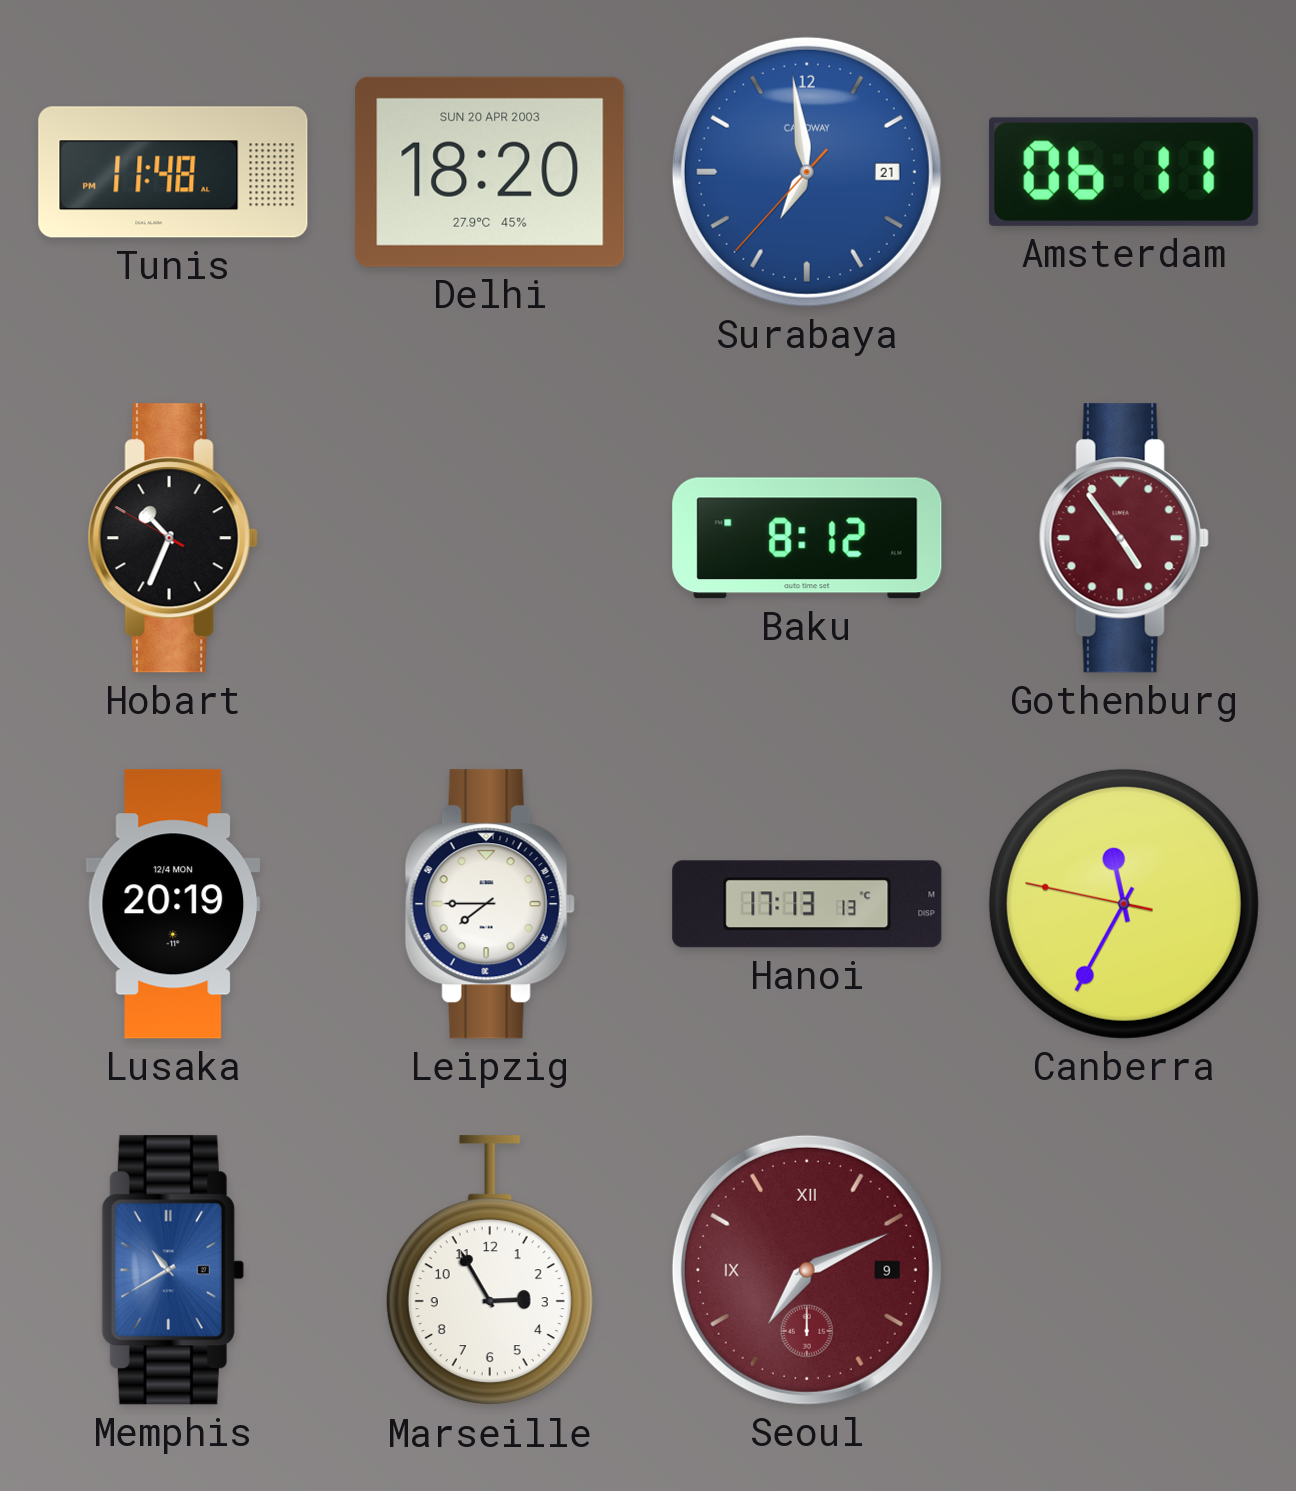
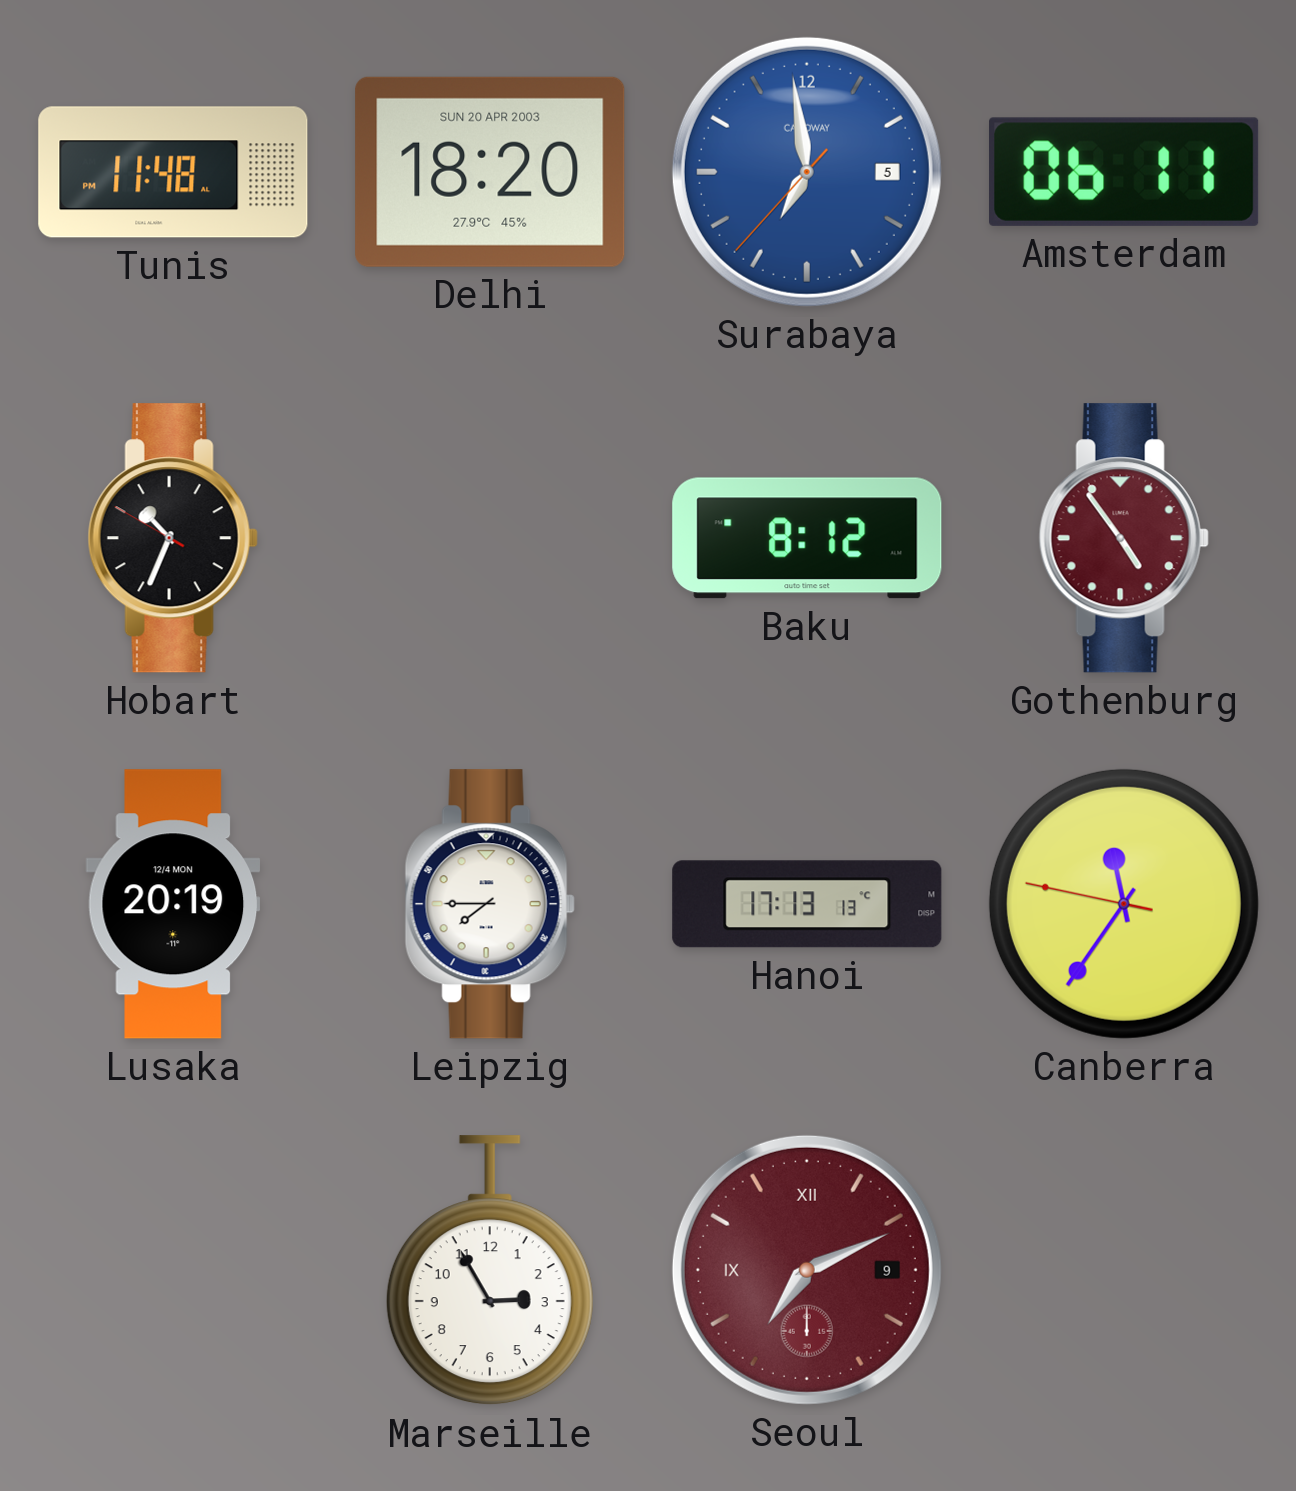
Surabaya date: 21 -> 5 (807, 172)
Canberra: 11:34 -> 11:35 (1124, 904)
Memphis: 10:40 -> none (173, 1270)
